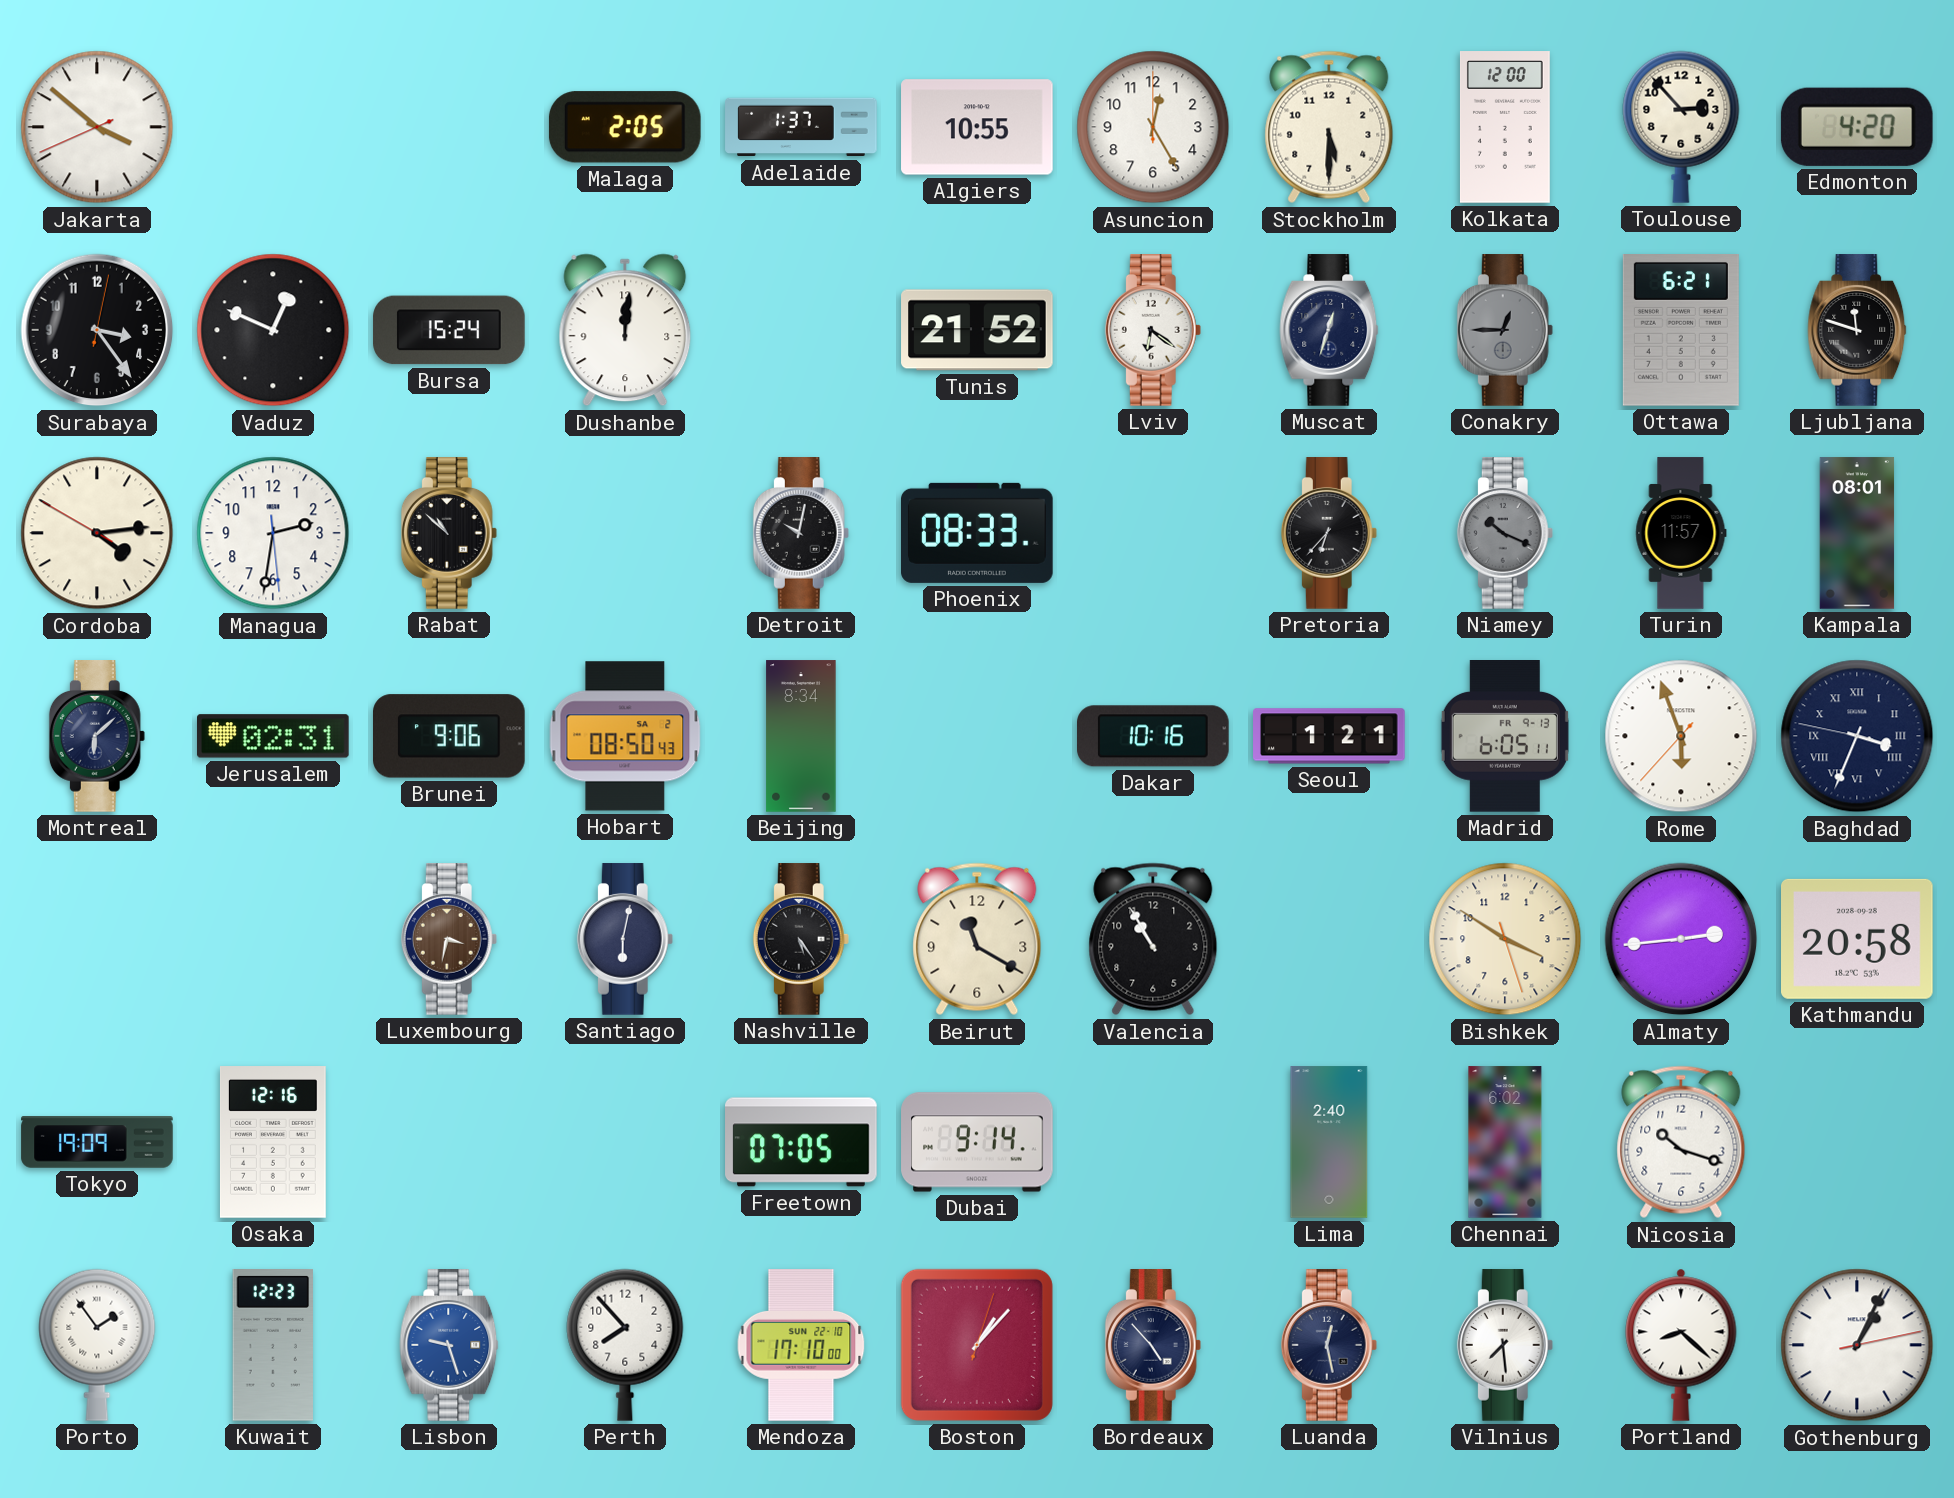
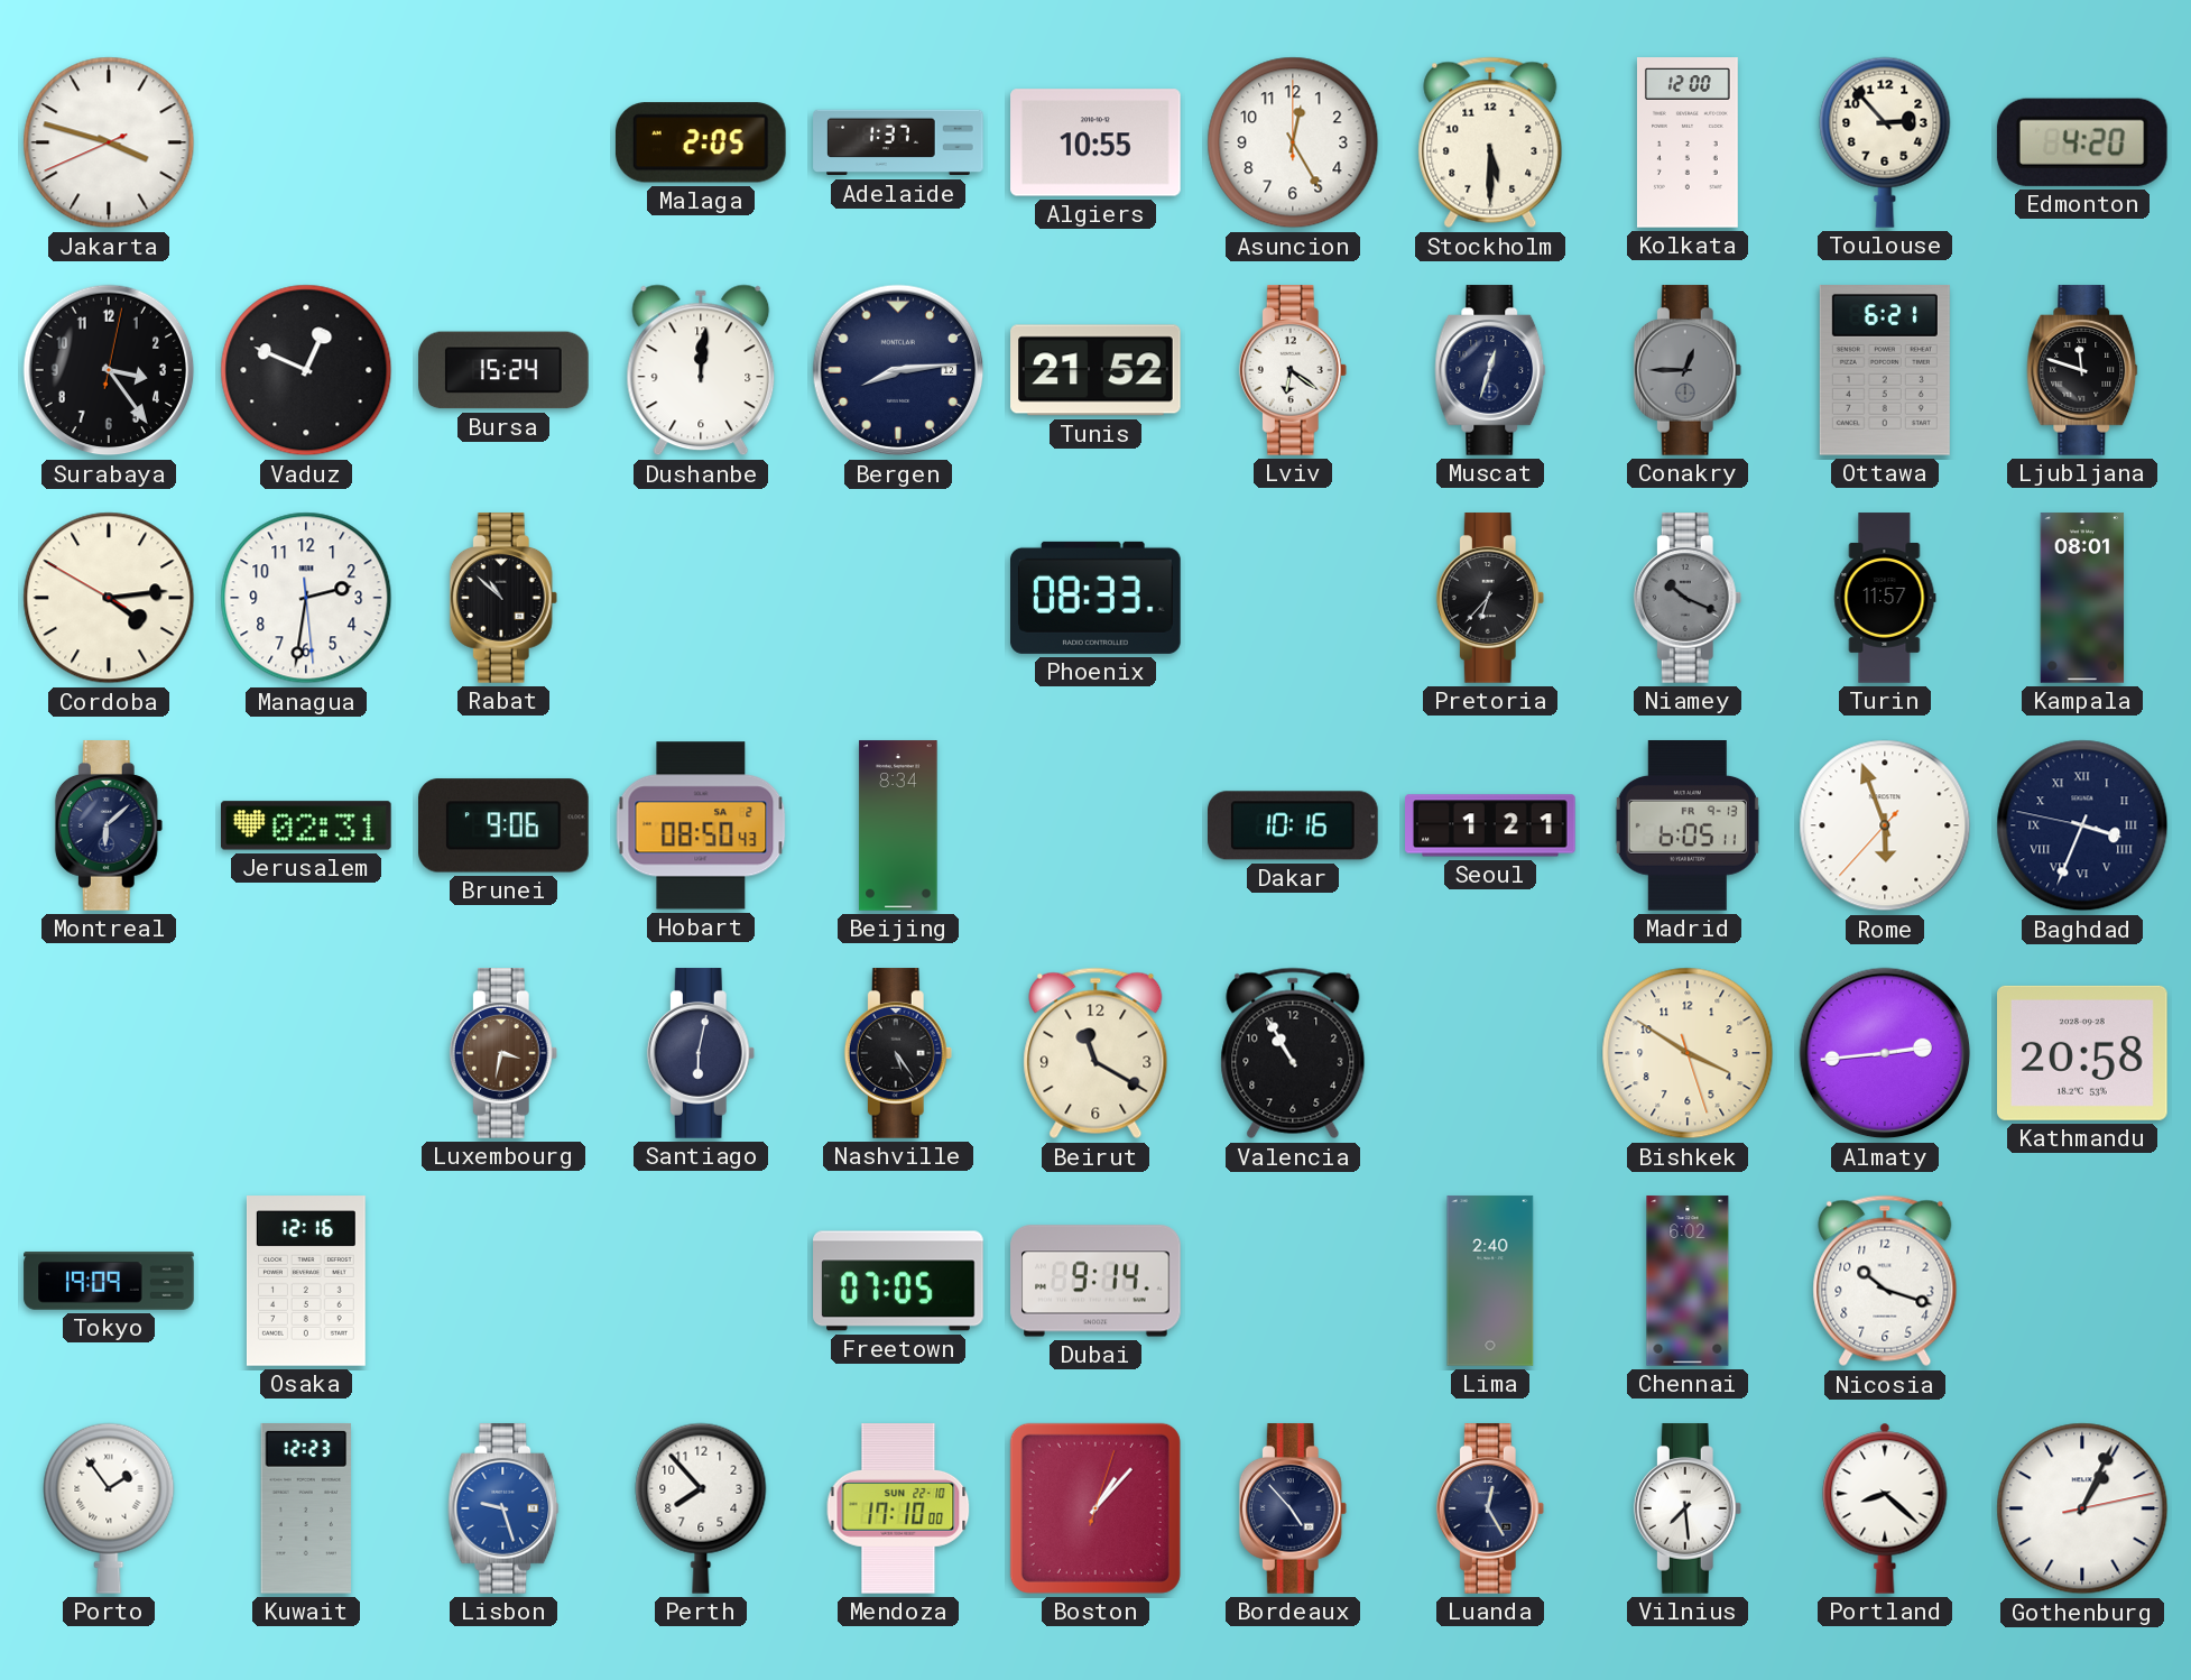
Jakarta: 3:51 -> 3:47 (109, 142)
Bergen: none -> 8:14 (898, 370)
Detroit: 10:02 -> none (801, 533)
Luanda: 12:28 -> 12:25 (1490, 1508)
